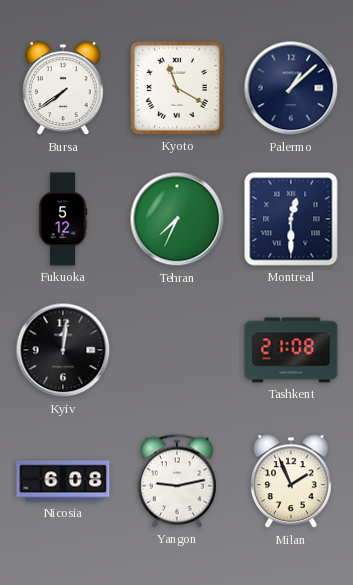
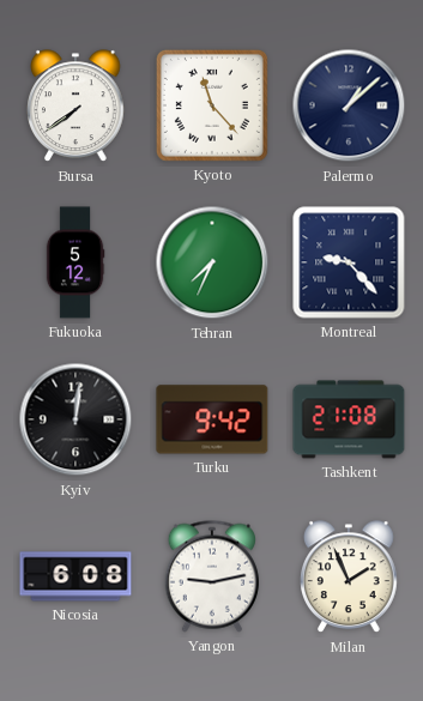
Kyoto: 11:20 -> 11:23 (212, 105)
Montreal: 12:30 -> 9:23 (349, 262)
Turku: none -> 9:42 (212, 419)
